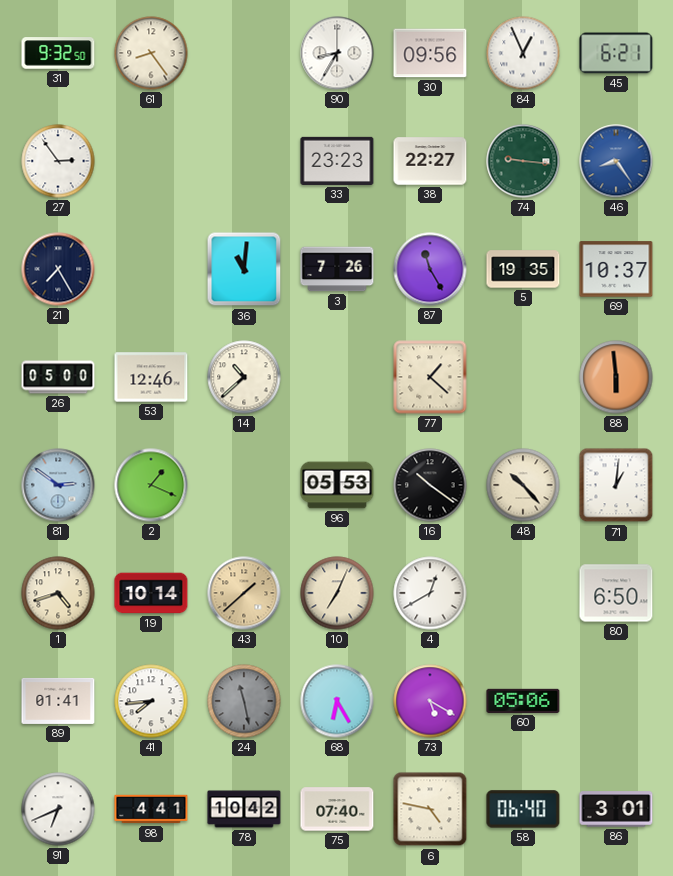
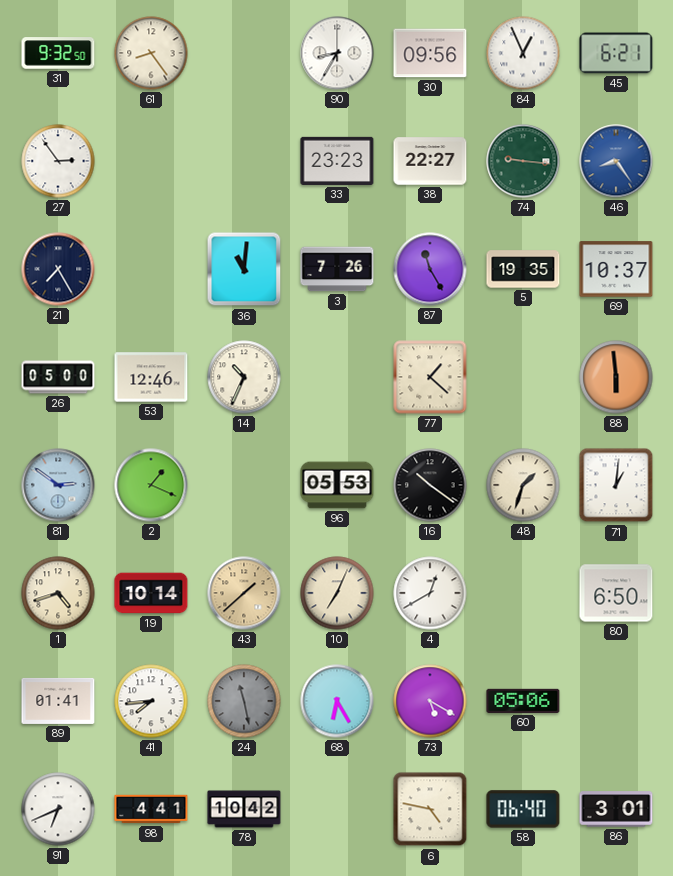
14: 10:38 -> 10:34 (244, 377)
48: 10:23 -> 1:33 (523, 485)
75: 07:40 -> none (337, 809)
